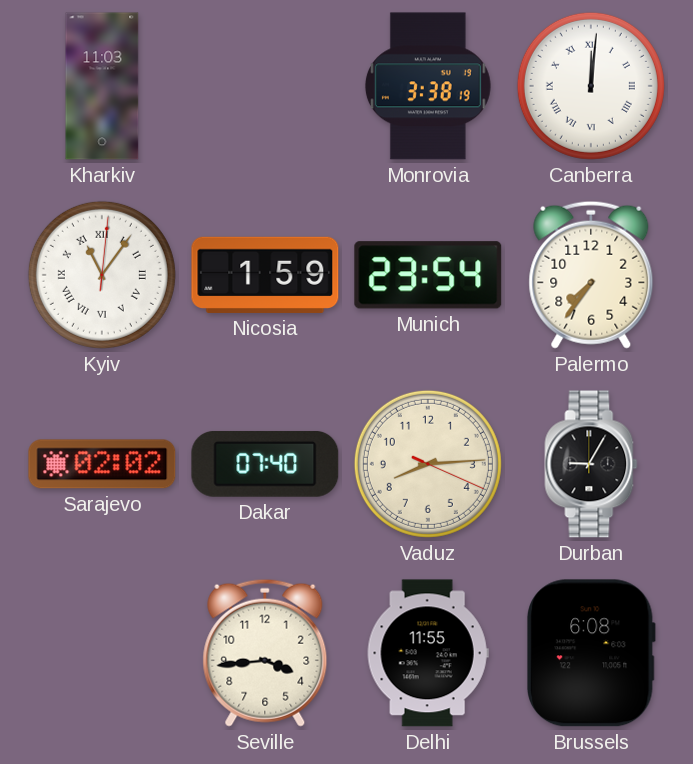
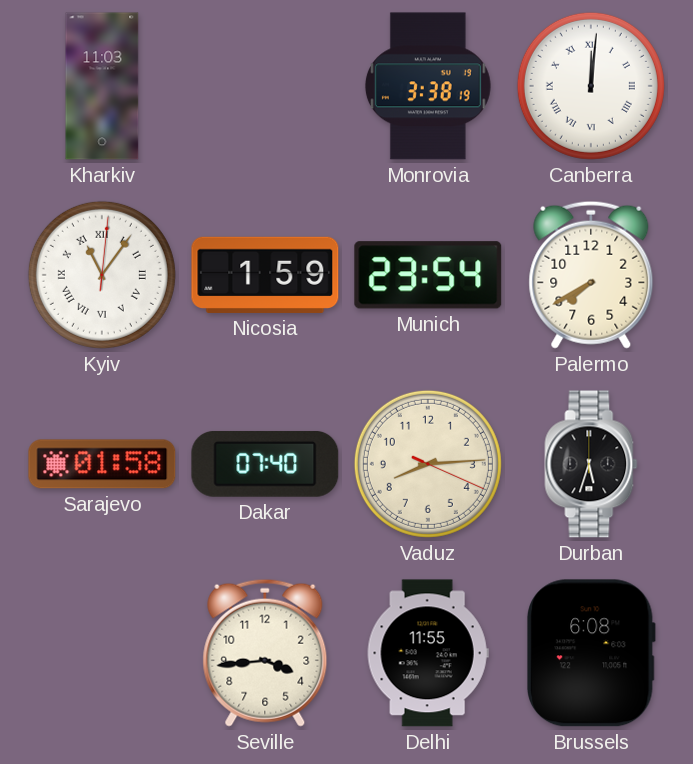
Palermo: 7:36 -> 7:40 (591, 275)
Sarajevo: 02:02 -> 01:58 (102, 464)
Durban: 9:05 -> 5:33 (591, 464)
